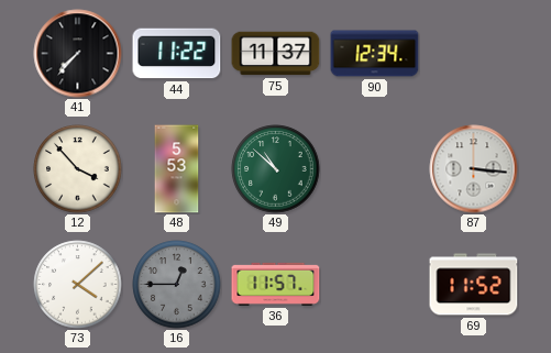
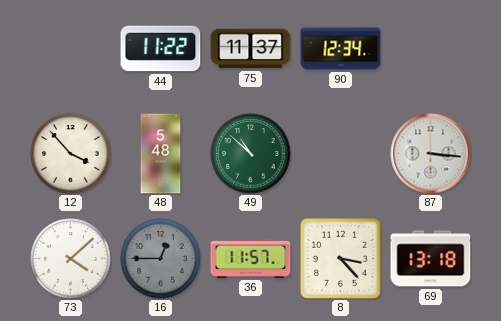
41: 7:37 -> none (78, 54)
48: 5:53 -> 5:48 (161, 154)
8: none -> 3:23 (340, 258)
69: 11:52 -> 13:18 (431, 259)
